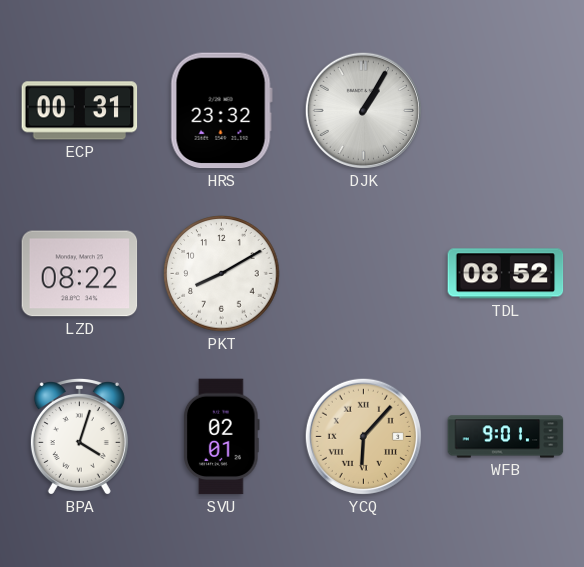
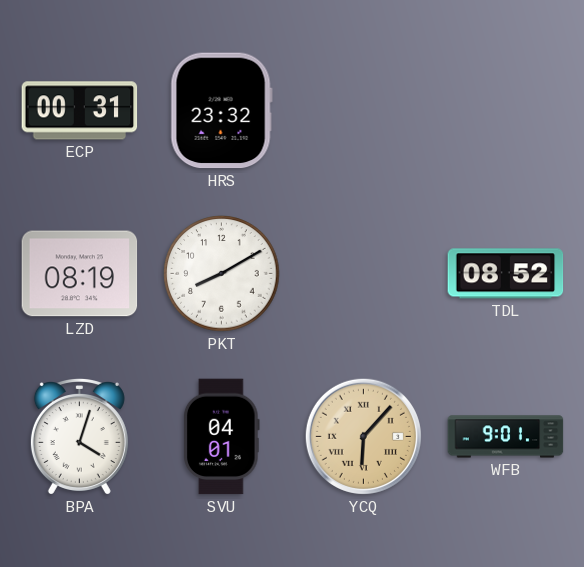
DJK: 1:05 -> none (363, 110)
LZD: 08:22 -> 08:19 (80, 274)
SVU: 02:01 -> 04:01 (221, 437)
